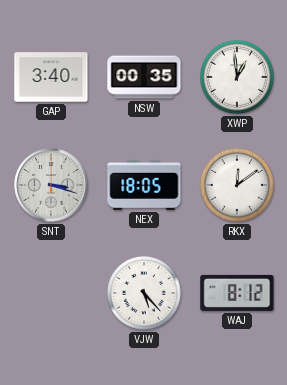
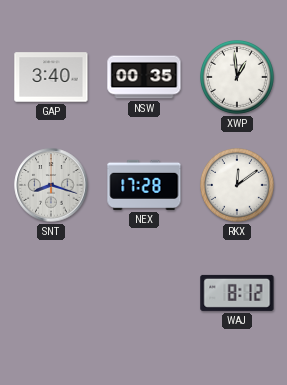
SNT: 3:18 -> 8:18 (51, 185)
NEX: 18:05 -> 17:28 (144, 185)
VJW: 5:23 -> none (145, 294)
